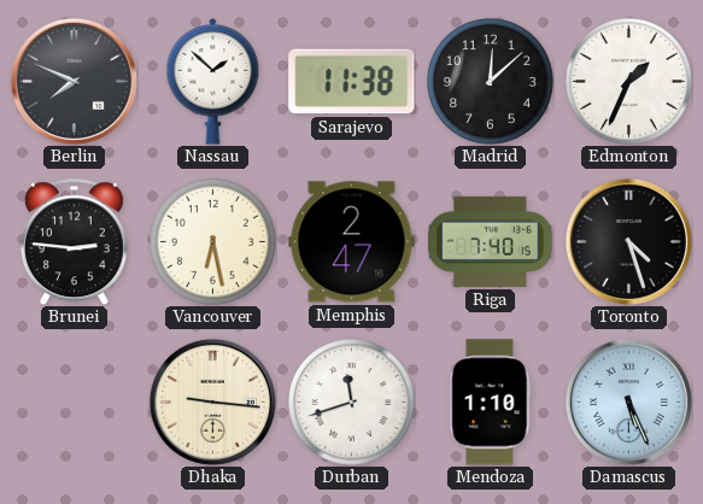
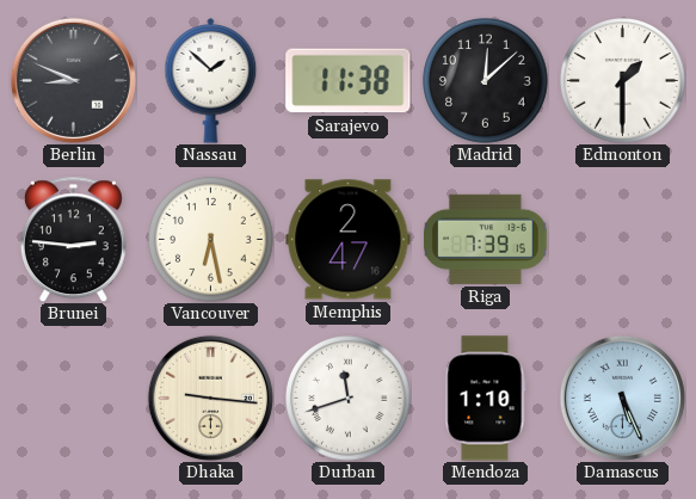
Berlin: 7:49 -> 8:49 (73, 80)
Edmonton: 1:34 -> 1:30 (623, 81)
Riga: 7:40 -> 7:39 (486, 239)
Toronto: 4:27 -> none (628, 241)
